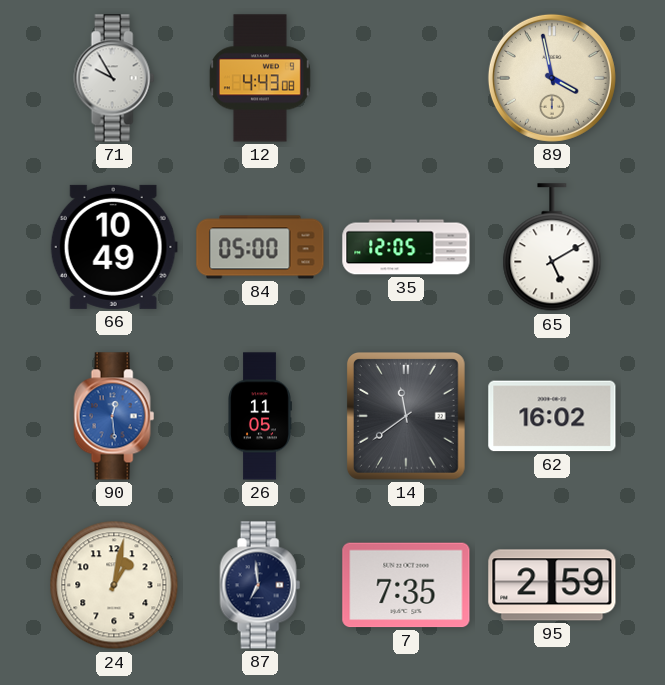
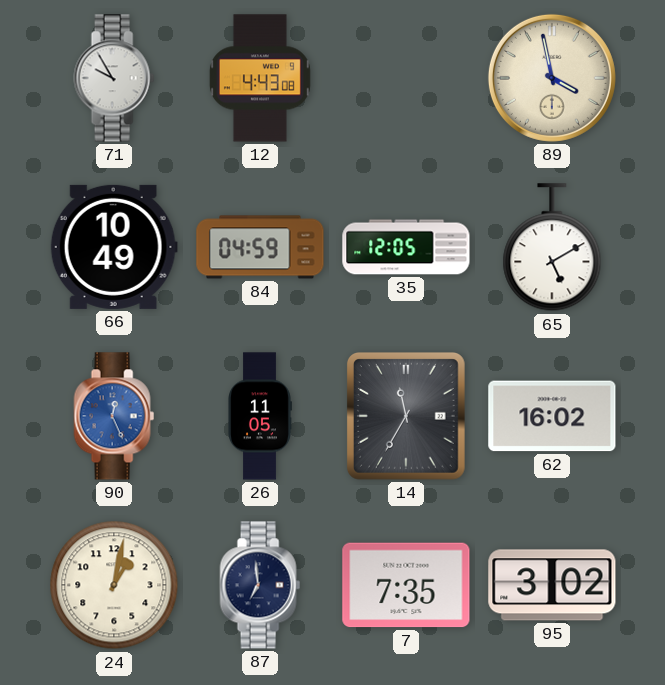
84: 05:00 -> 04:59 (260, 247)
90: 12:29 -> 12:26 (114, 416)
14: 11:39 -> 11:35 (406, 417)
95: 2:59 -> 3:02 (552, 585)
